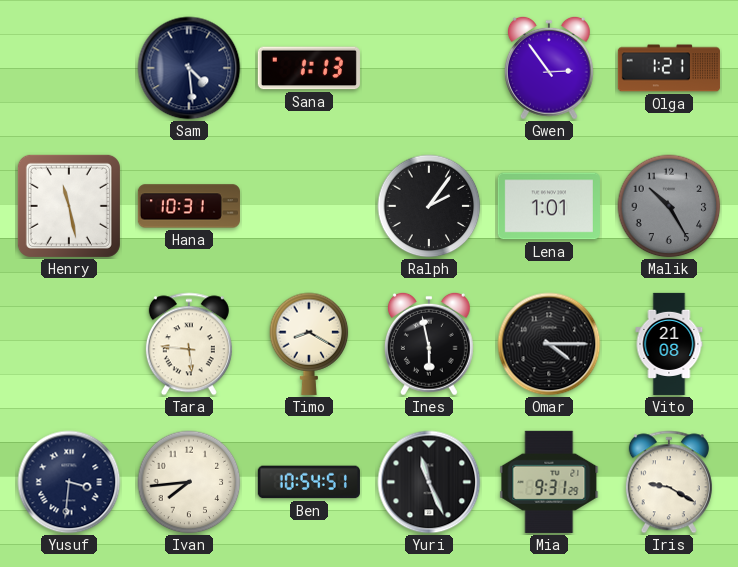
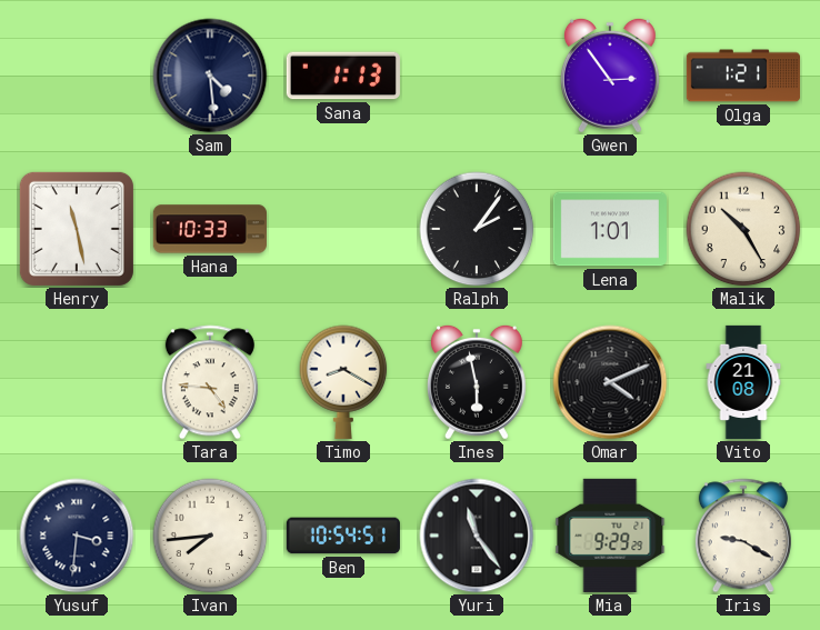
Hana: 10:31 -> 10:33 (210, 229)
Malik dial: grey -> cream (743, 229)
Tara: 5:46 -> 4:46 (210, 382)
Omar: 4:15 -> 4:11 (610, 382)
Yuri: 11:26 -> 11:24 (477, 536)
Mia: 9:31 -> 9:29 (610, 536)
